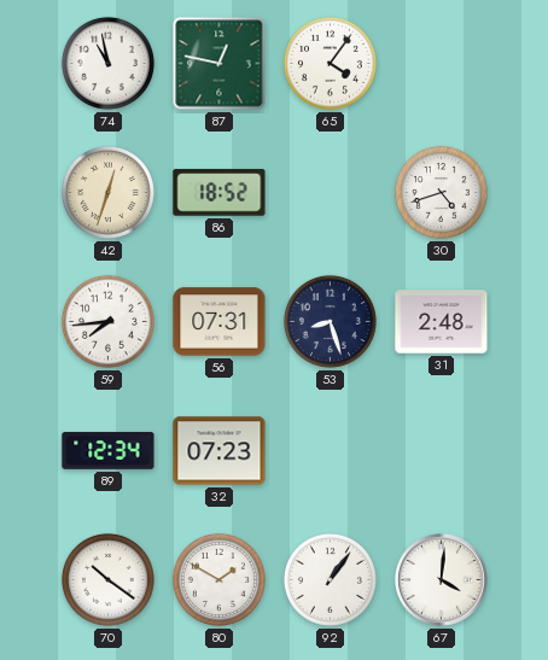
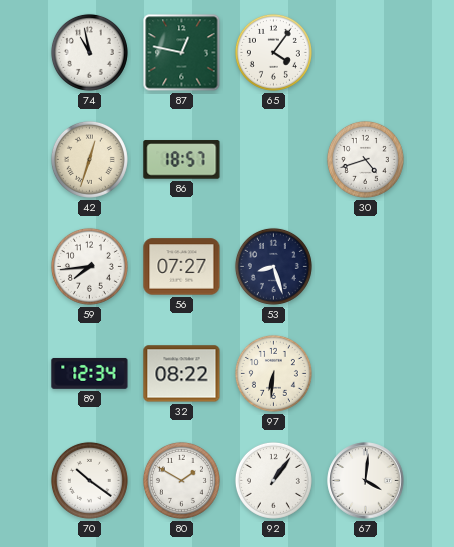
86: 18:52 -> 18:57 (182, 160)
56: 07:31 -> 07:27 (182, 267)
31: 2:48 -> none (442, 322)
32: 07:23 -> 08:22 (182, 374)
97: none -> 6:31 (273, 373)
